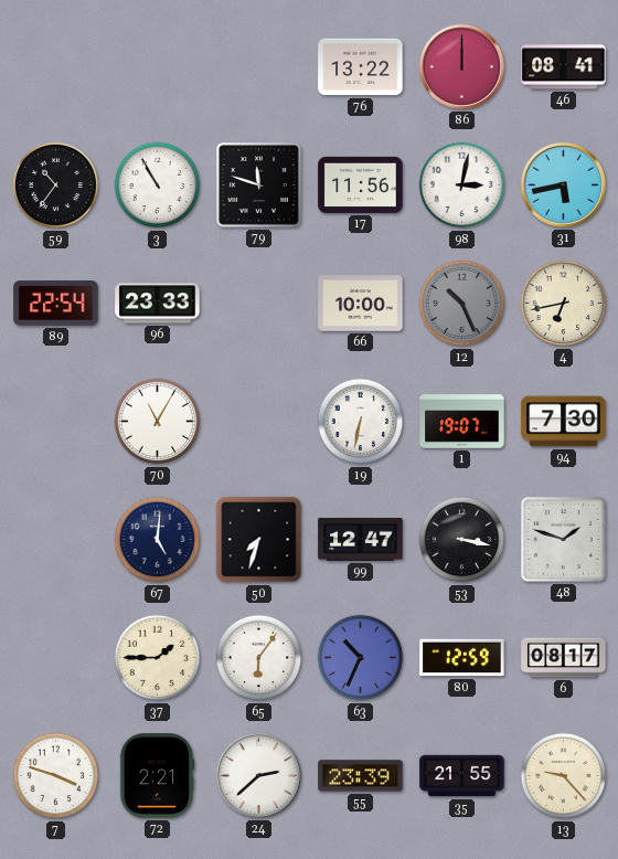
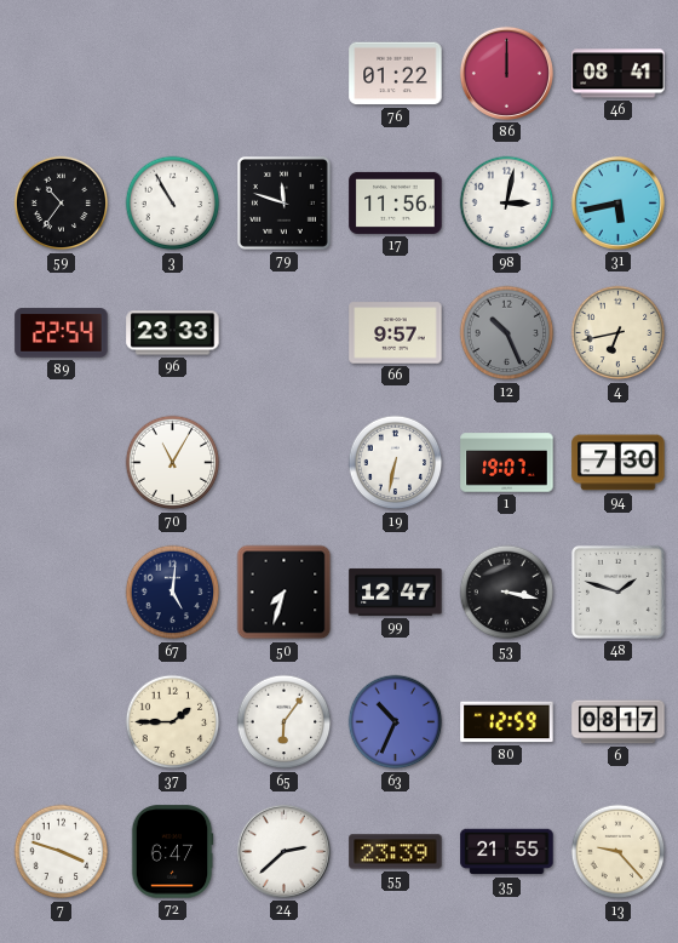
76: 13:22 -> 01:22 (396, 74)
66: 10:00 -> 9:57 (396, 333)
72: 2:21 -> 6:47 (172, 852)
